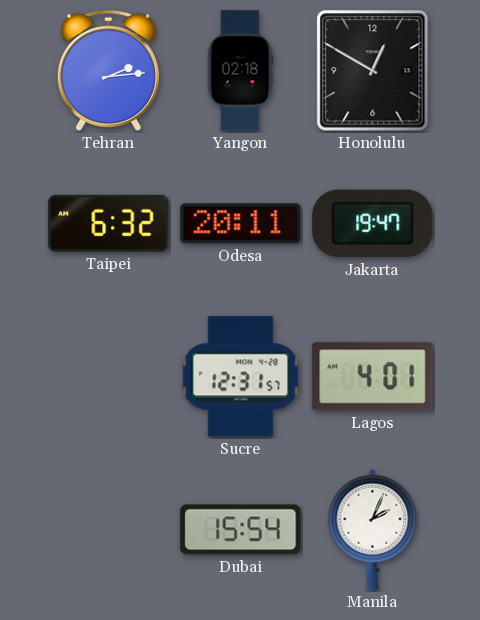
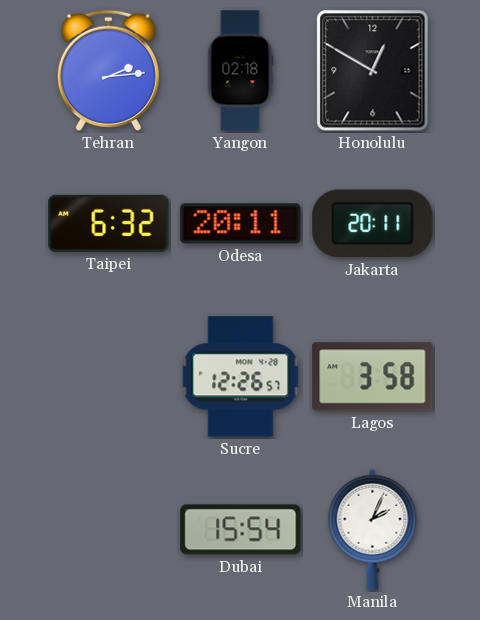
Jakarta: 19:47 -> 20:11 (373, 224)
Sucre: 12:31 -> 12:26 (241, 377)
Lagos: 4:01 -> 3:58 (373, 377)
